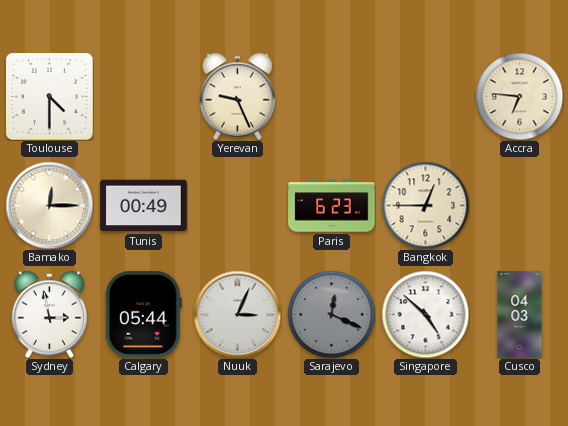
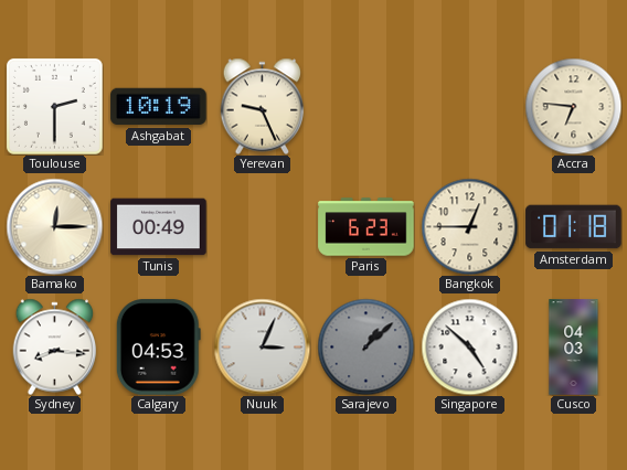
Toulouse: 4:30 -> 2:30 (55, 107)
Ashgabat: none -> 10:19 (159, 107)
Amsterdam: none -> 01:18 (574, 227)
Sydney: 2:58 -> 8:16 (55, 346)
Calgary: 05:44 -> 04:53 (158, 348)
Sarajevo: 12:19 -> 1:08 (365, 346)
